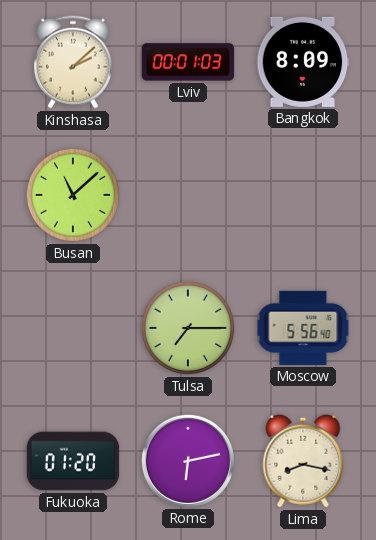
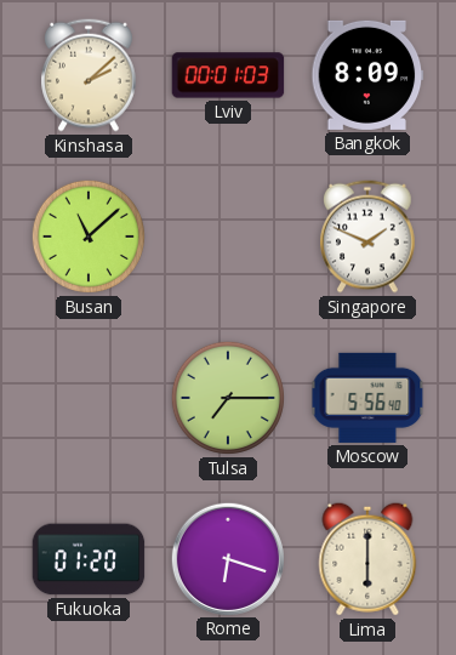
Singapore: none -> 1:49 (369, 237)
Rome: 6:13 -> 6:18 (227, 558)
Lima: 8:17 -> 6:00 (367, 559)
